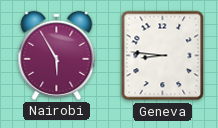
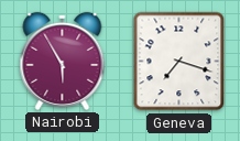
Geneva: 8:46 -> 7:18 (179, 62)
